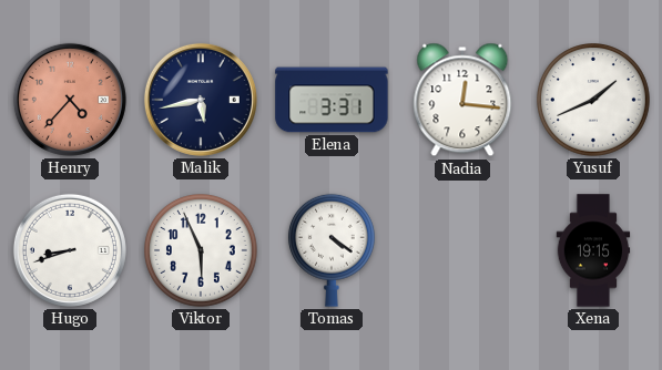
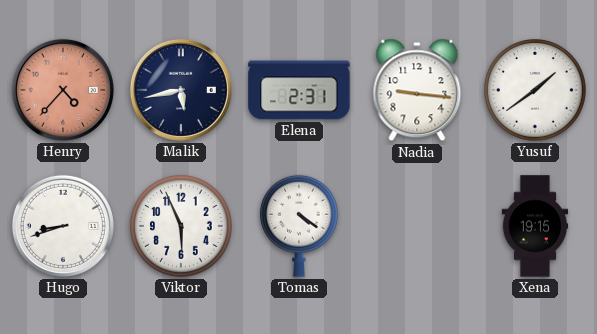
Elena: 3:31 -> 2:31 (299, 90)
Nadia: 12:16 -> 9:16 (417, 90)
Yusuf: 1:41 -> 1:39 (536, 91)
